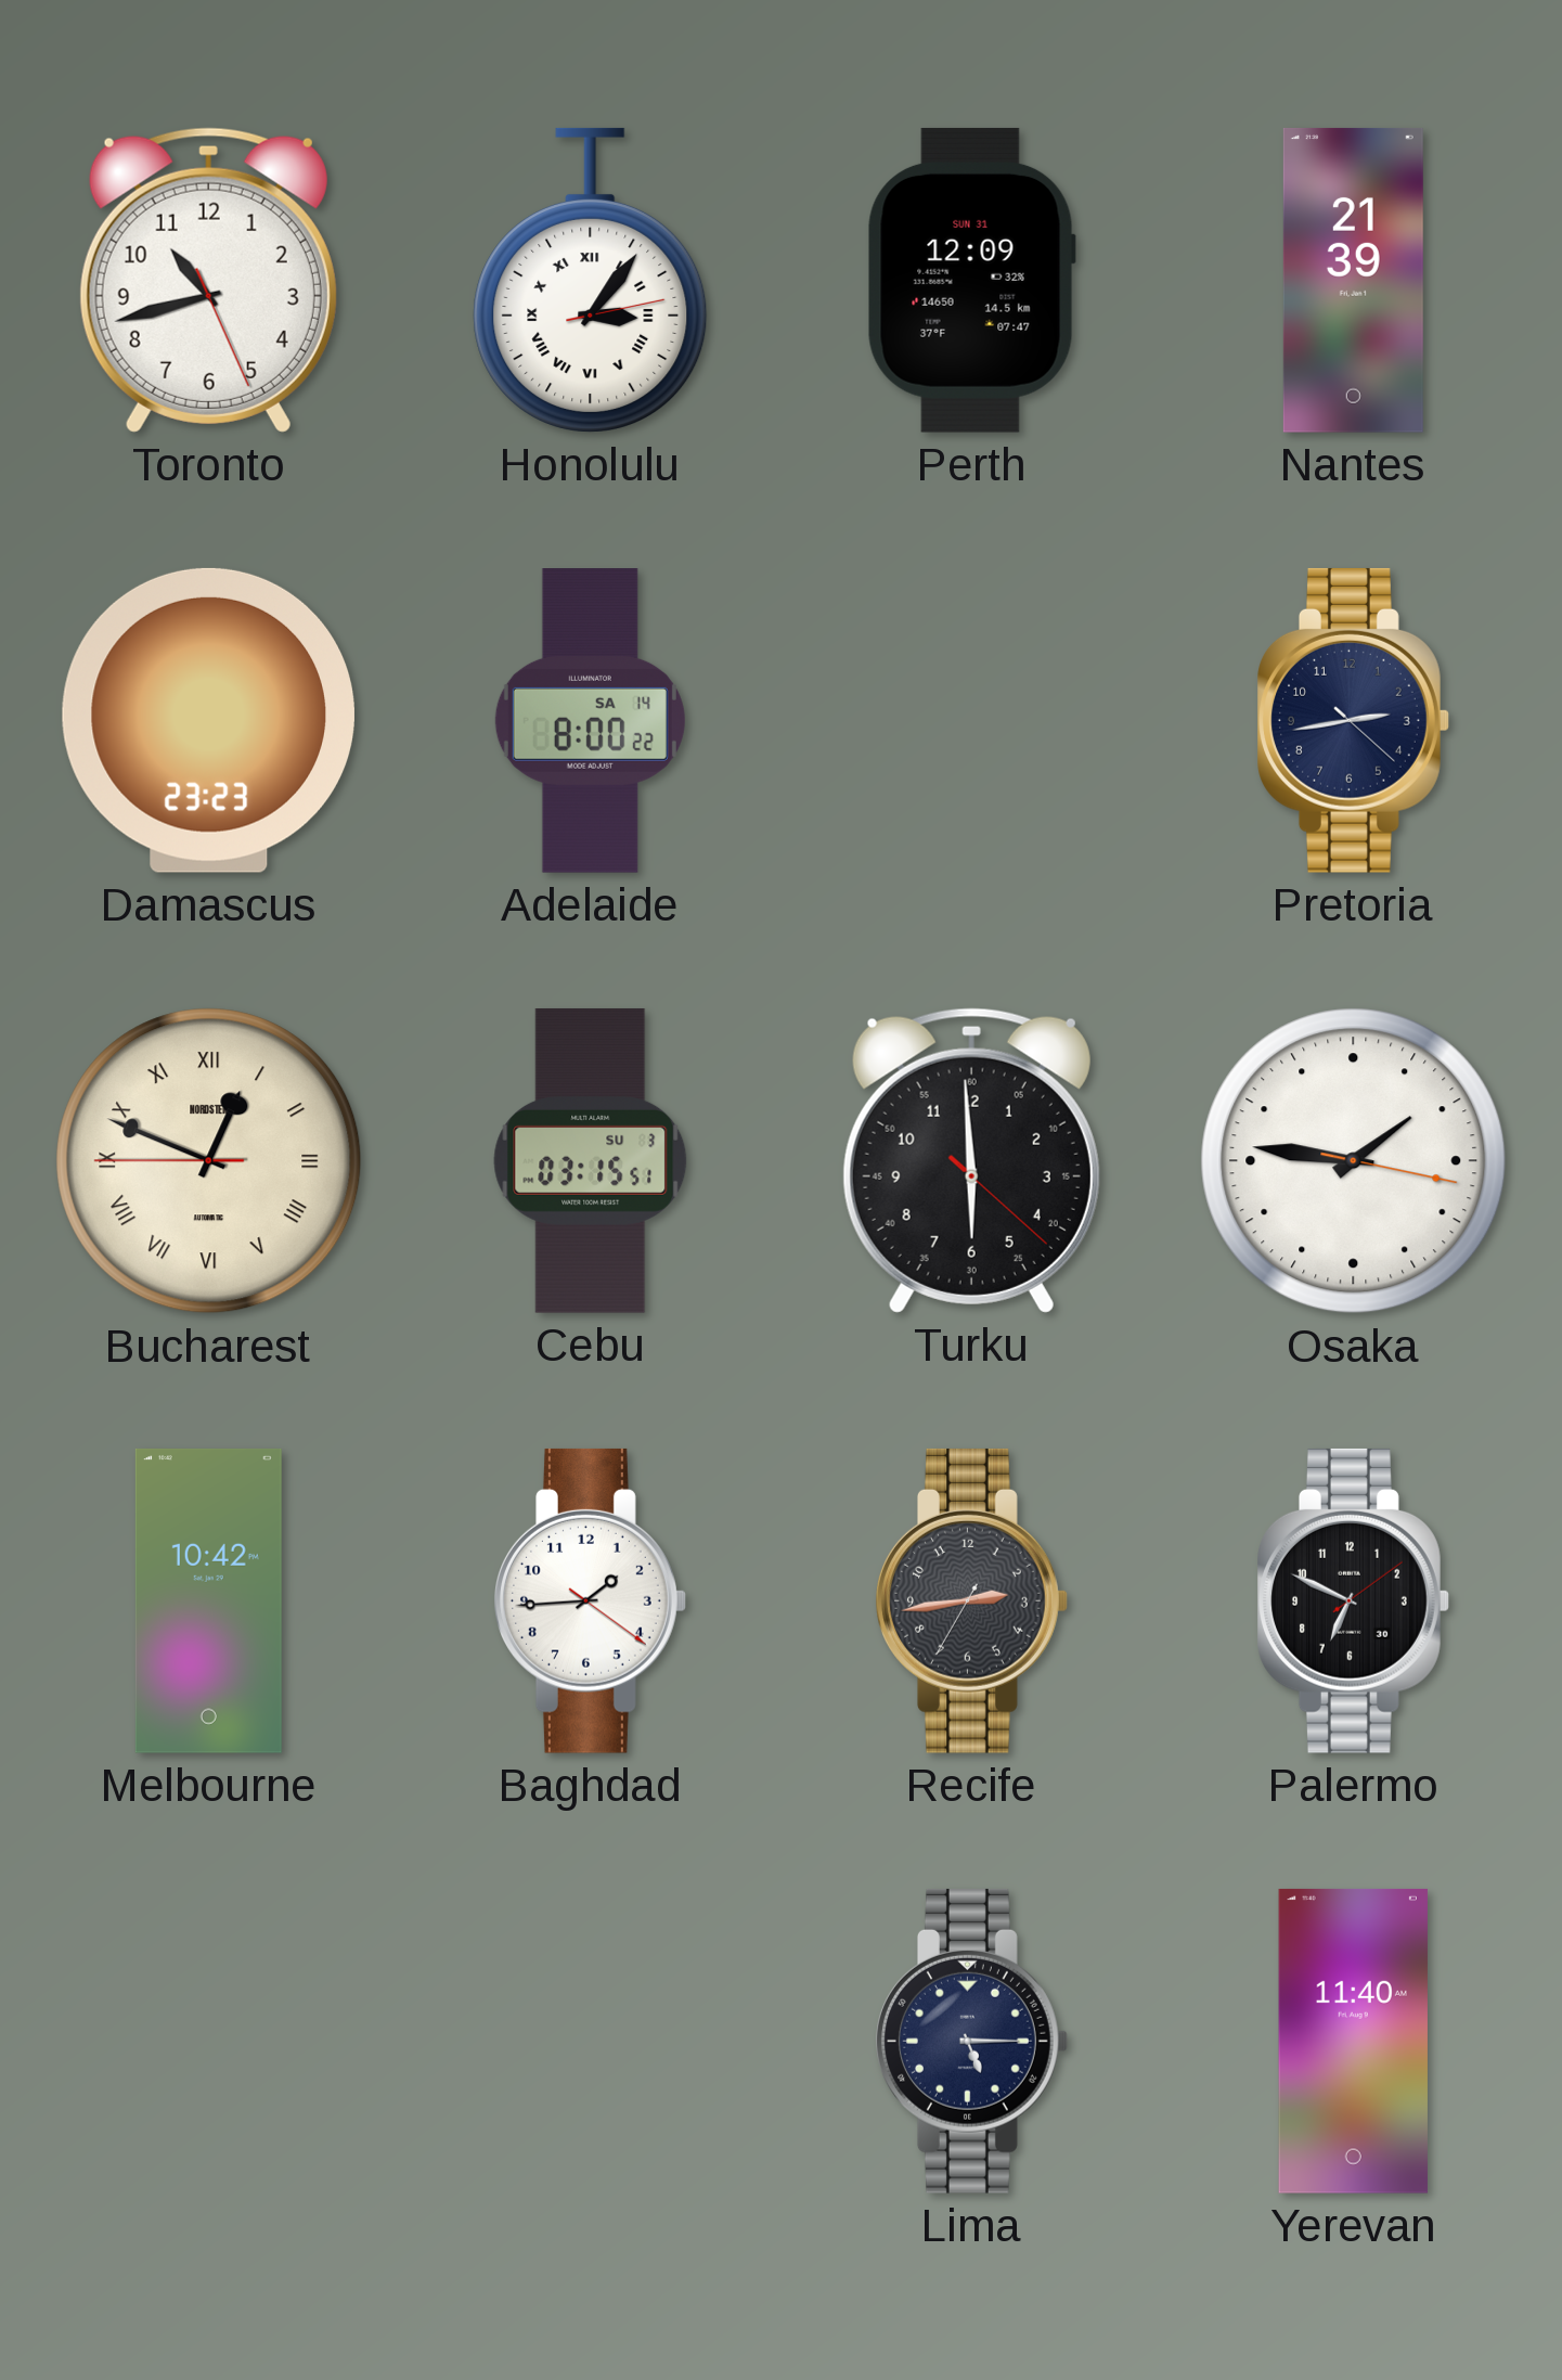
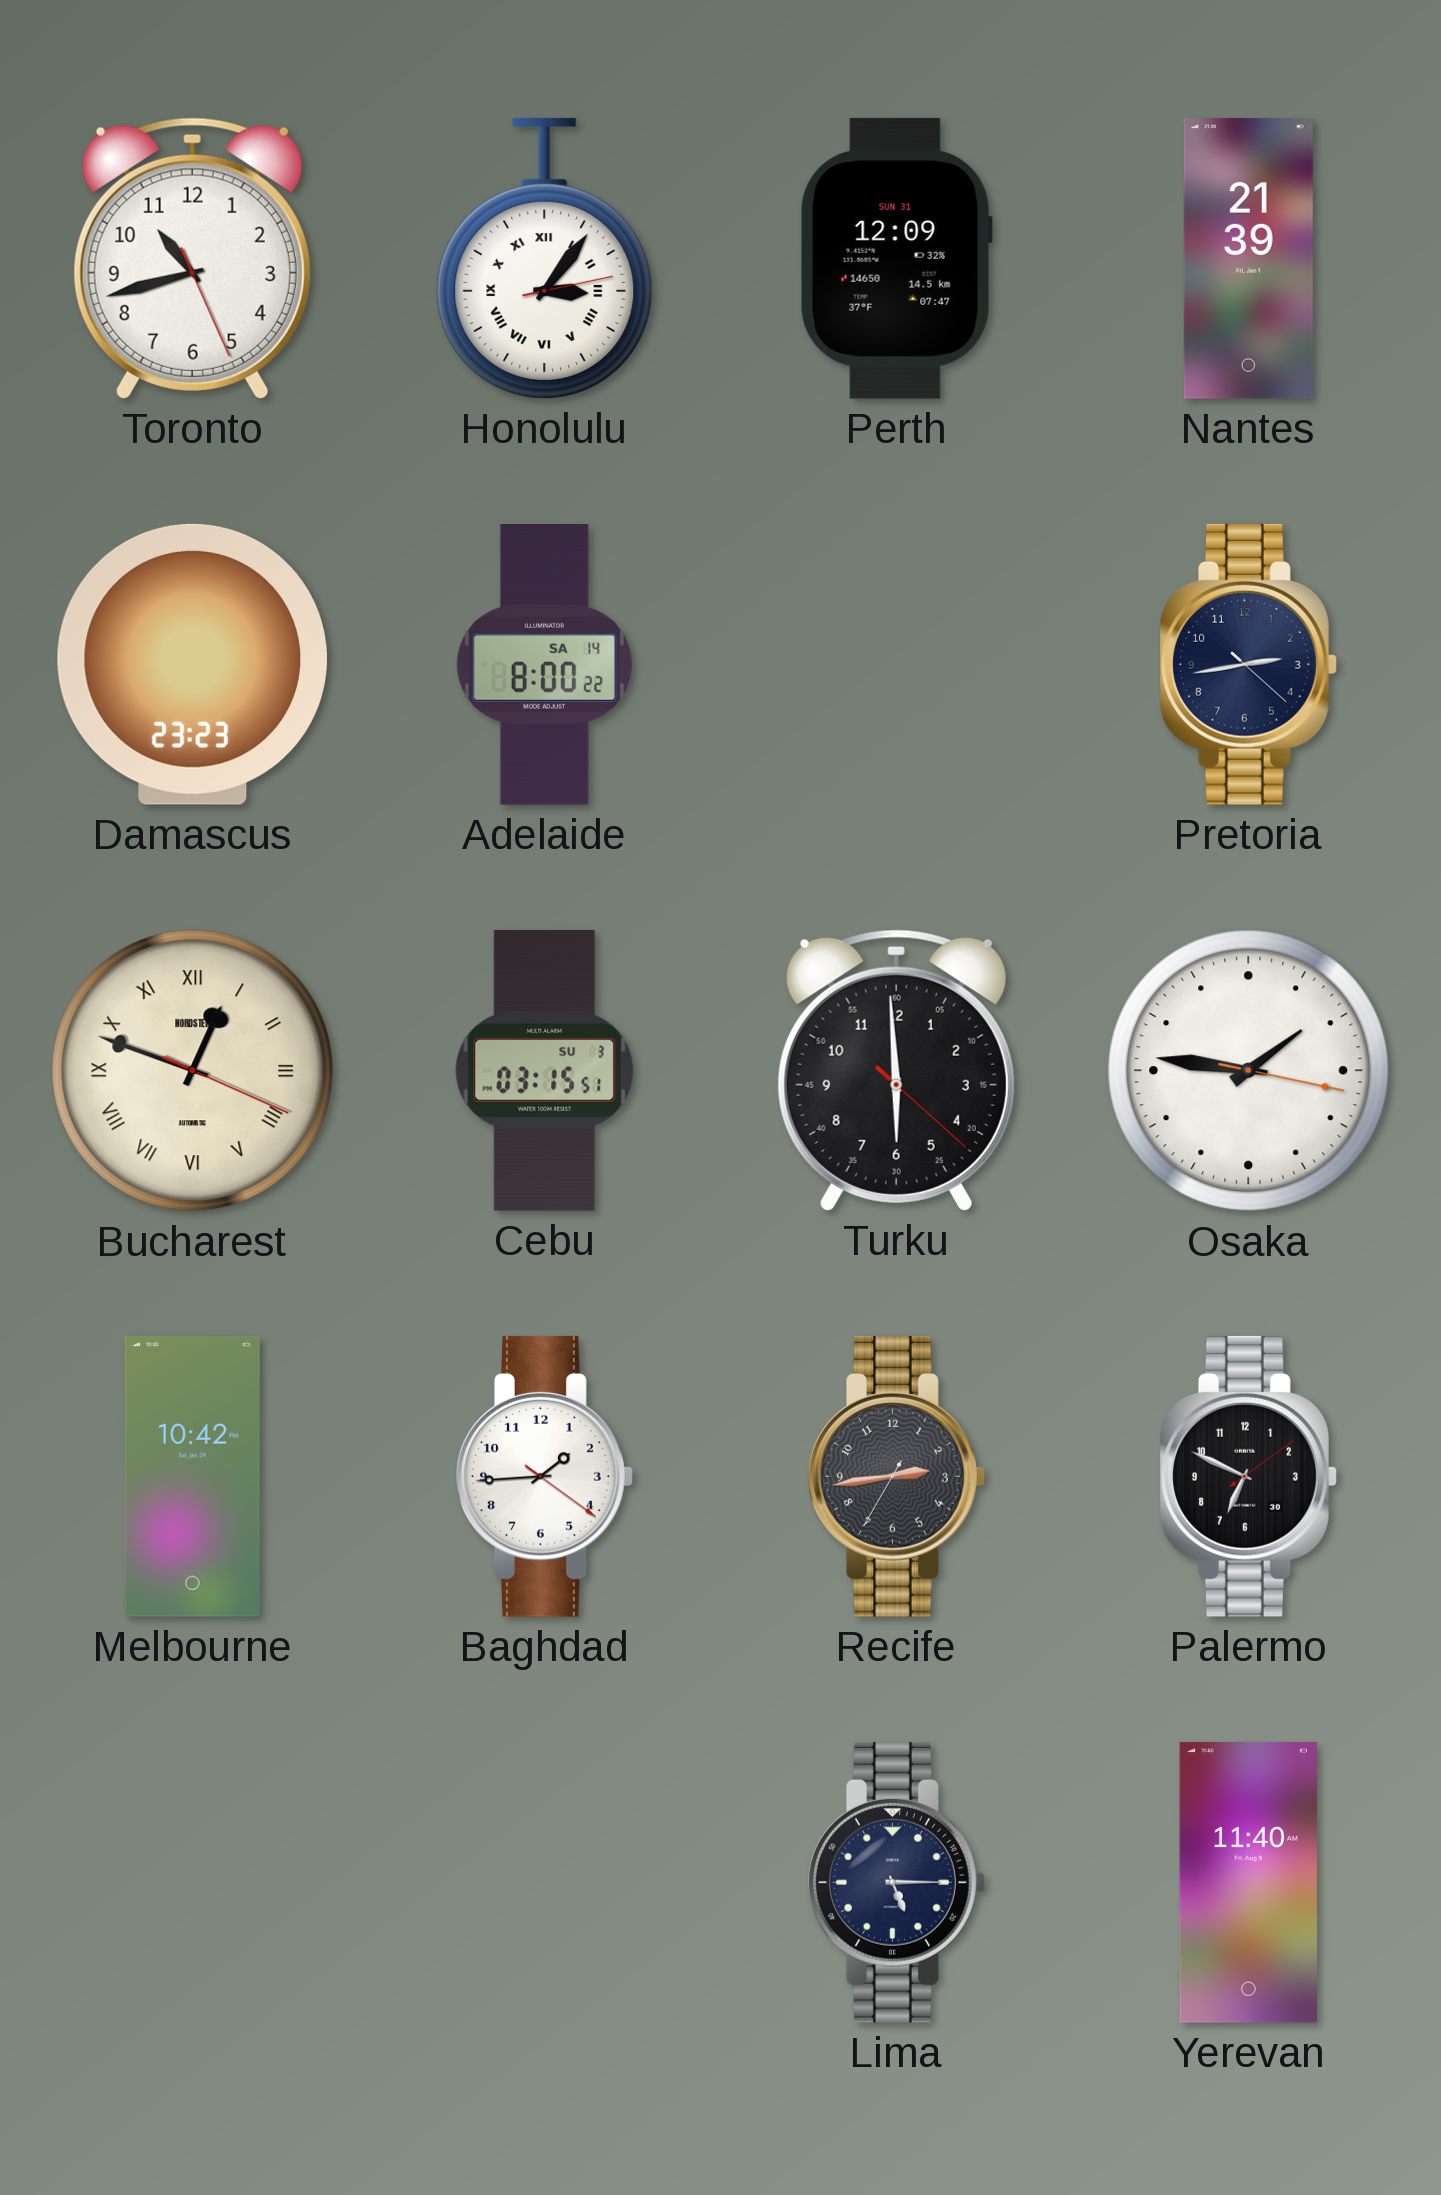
Bucharest: 12:48:45 -> 12:48:19 (193, 1071)
